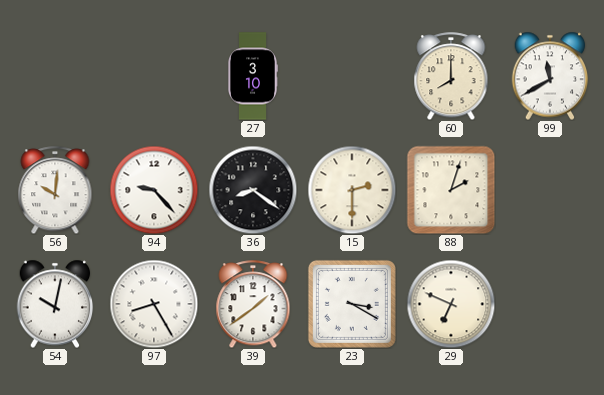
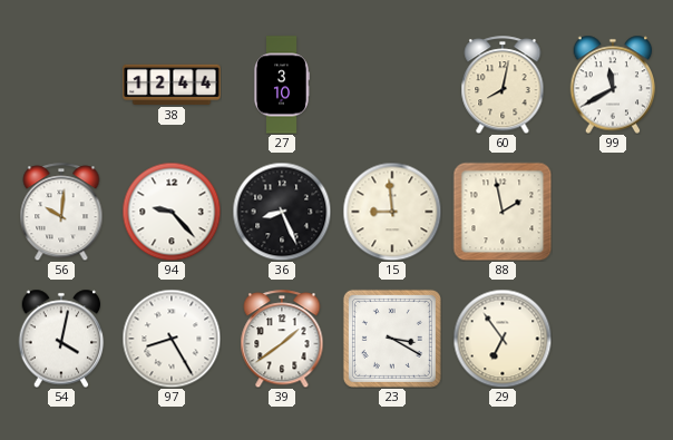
38: none -> 12:44 (172, 85)
60: 8:00 -> 8:02 (503, 85)
36: 8:21 -> 8:26 (282, 212)
15: 2:30 -> 8:59 (392, 212)
88: 2:03 -> 1:58 (503, 212)
54: 10:02 -> 4:02 (61, 339)
29: 6:49 -> 6:54 (503, 339)
